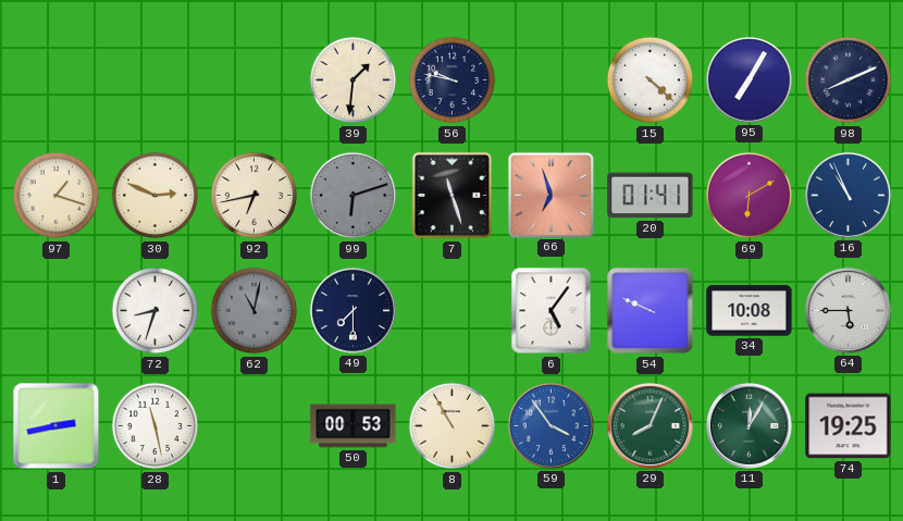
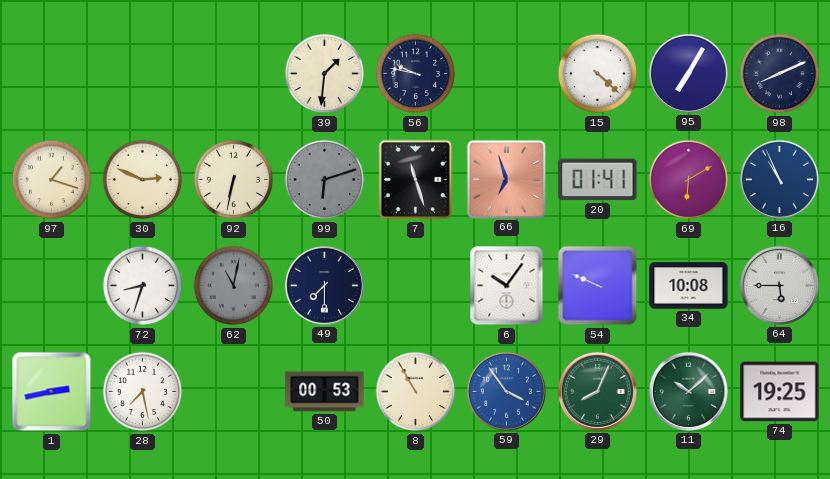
92: 6:43 -> 6:32 (234, 180)
6: 5:06 -> 10:06 (507, 286)
28: 11:28 -> 7:28 (143, 392)
11: 12:05 -> 10:08 (688, 391)
